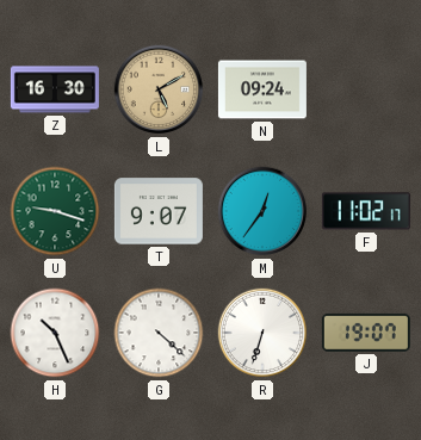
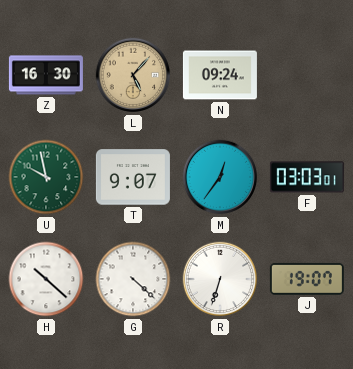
L: 5:10 -> 5:07 (133, 75)
U: 9:18 -> 9:58 (46, 177)
F: 11:02 -> 03:03 (307, 177)
H: 10:26 -> 10:22 (46, 279)
